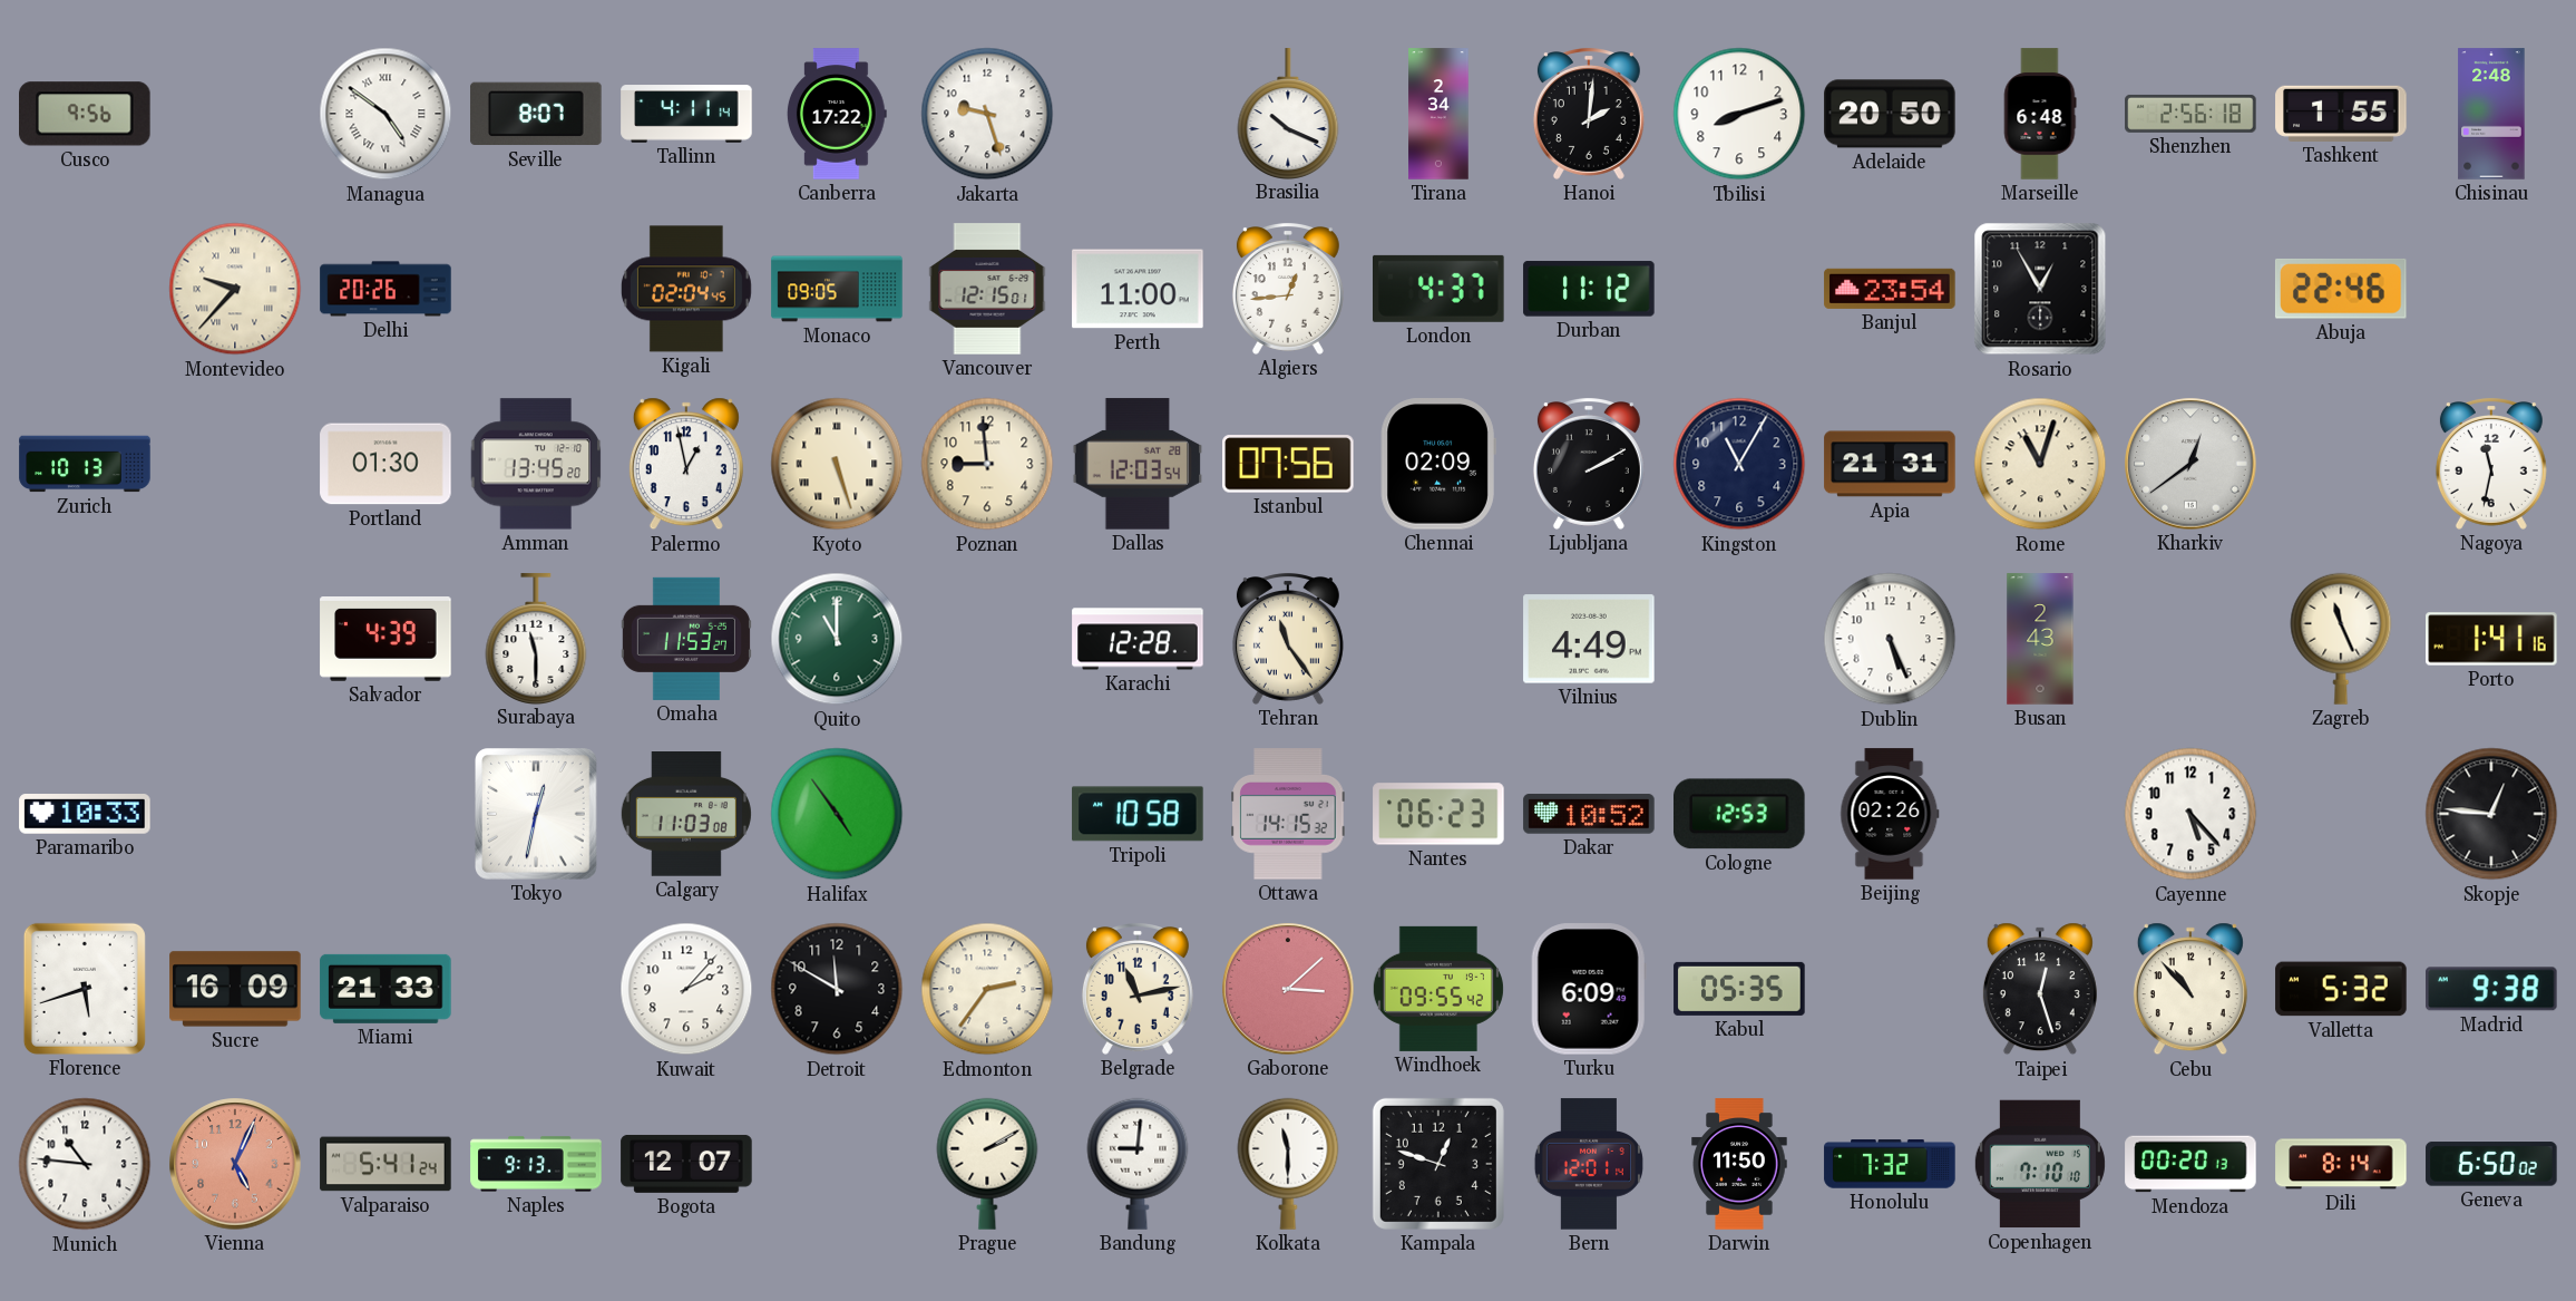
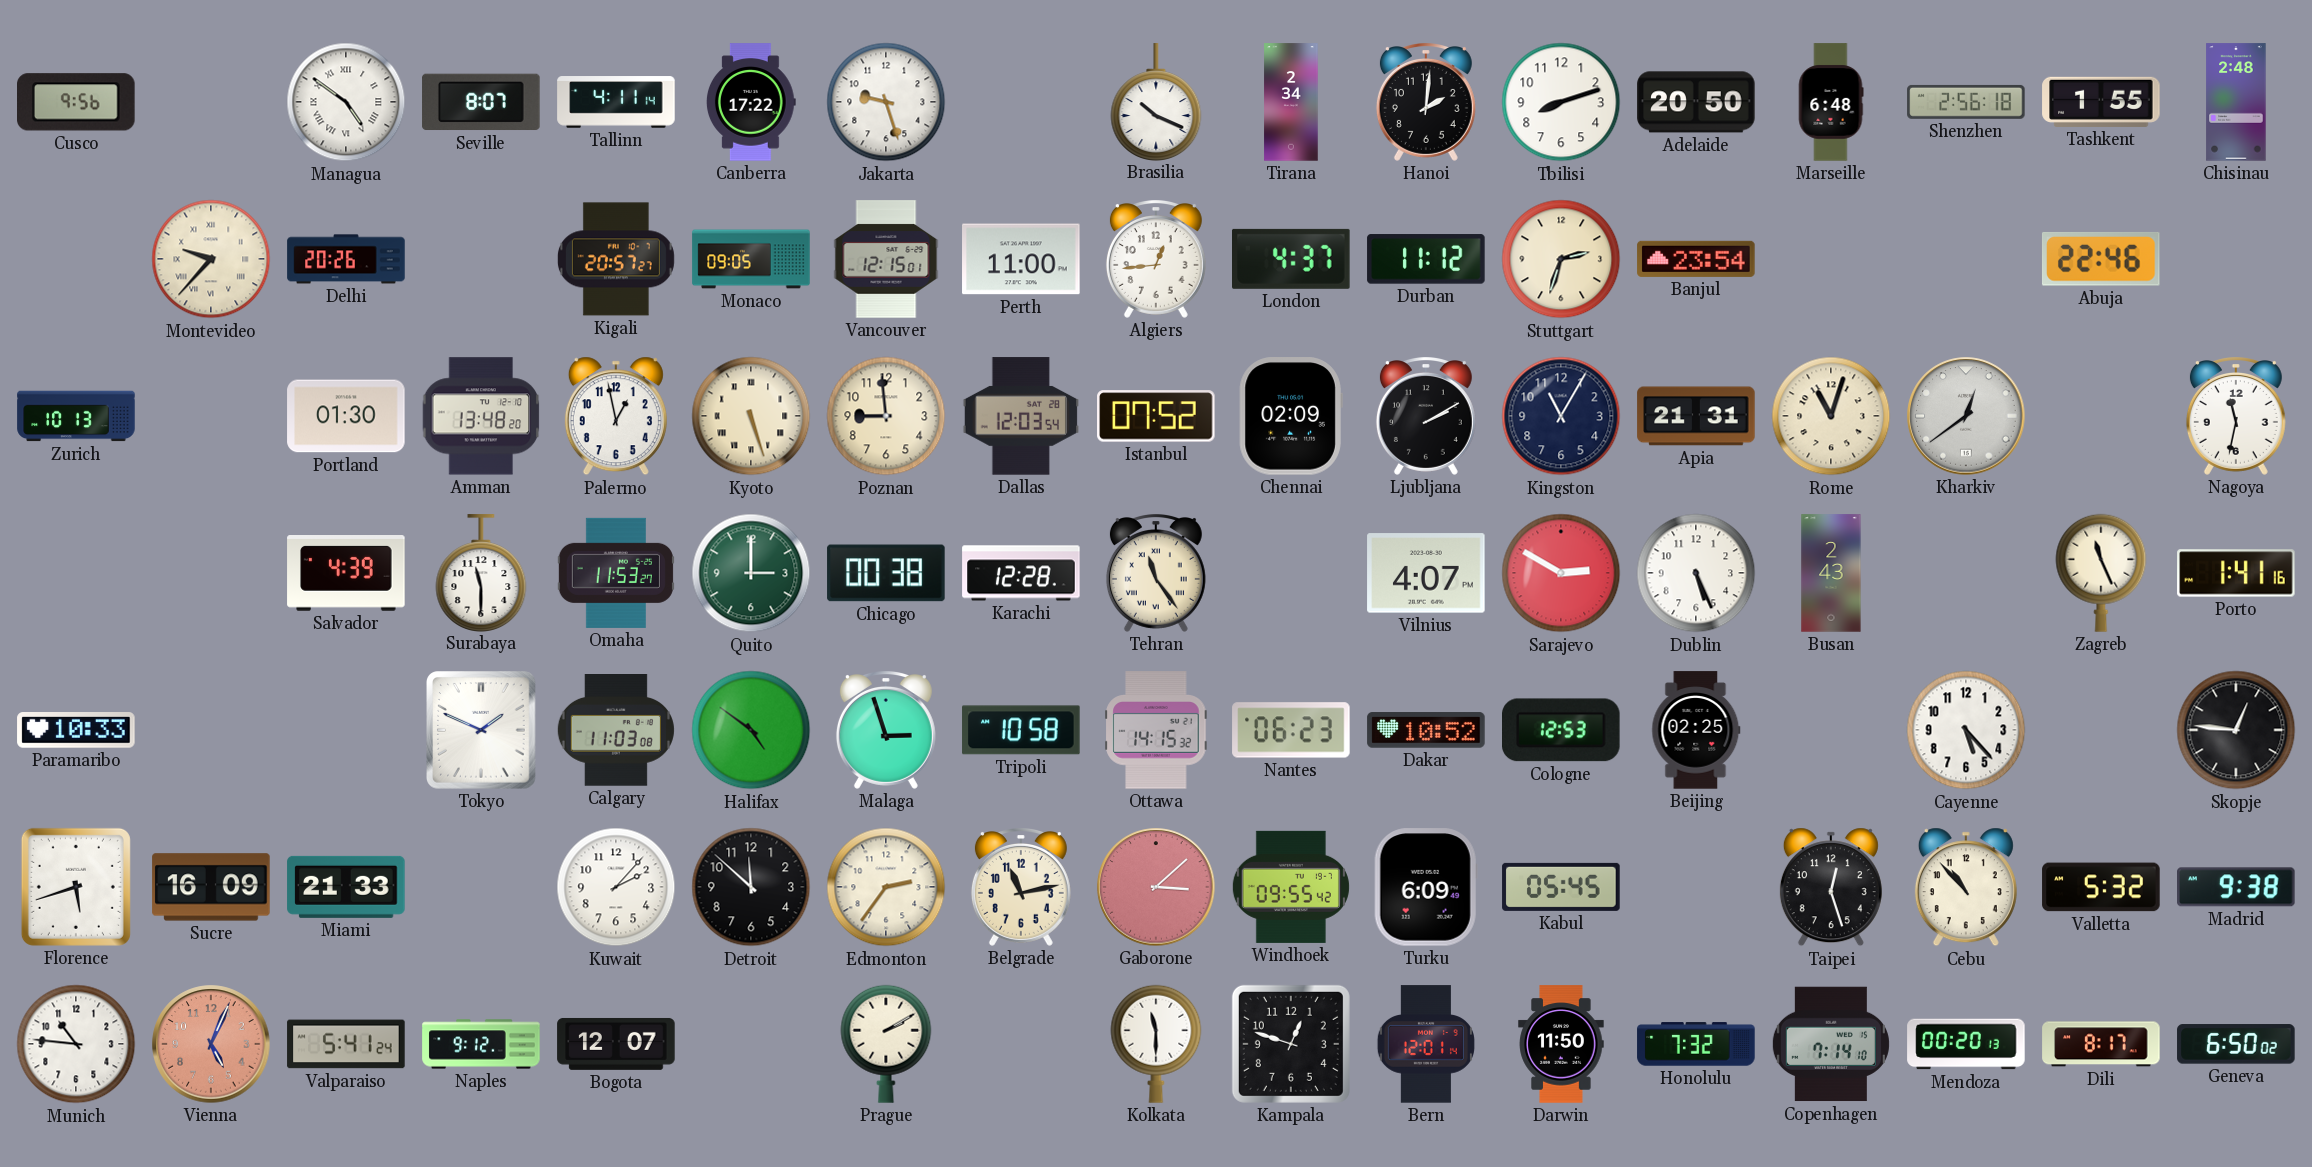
Kigali: 02:04 -> 20:57 (616, 259)
Stuttgart: none -> 2:33 (1561, 259)
Rosario: 12:55 -> none (2040, 289)
Amman: 13:45 -> 13:48 (481, 416)
Istanbul: 07:56 -> 07:52 (1156, 416)
Quito: 11:00 -> 3:00 (751, 573)
Chicago: none -> 00:38 (886, 573)
Vilnius: 4:49 -> 4:07 (1426, 573)
Sarajevo: none -> 2:50 (1561, 573)
Tokyo: 12:32 -> 1:49 (482, 730)
Halifax: 4:54 -> 4:51 (751, 730)
Malaga: none -> 2:57 (886, 731)
Beijing: 02:26 -> 02:25 (1696, 730)
Detroit: 11:50 -> 11:52 (751, 887)
Kabul: 05:35 -> 05:45 (1561, 887)
Naples: 9:13 -> 9:12 (481, 1044)
Bandung: 9:01 -> none (1138, 1164)
Copenhagen: 7:10 -> 7:14 (1831, 1044)
Dili: 8:14 -> 8:17 (2101, 1044)
